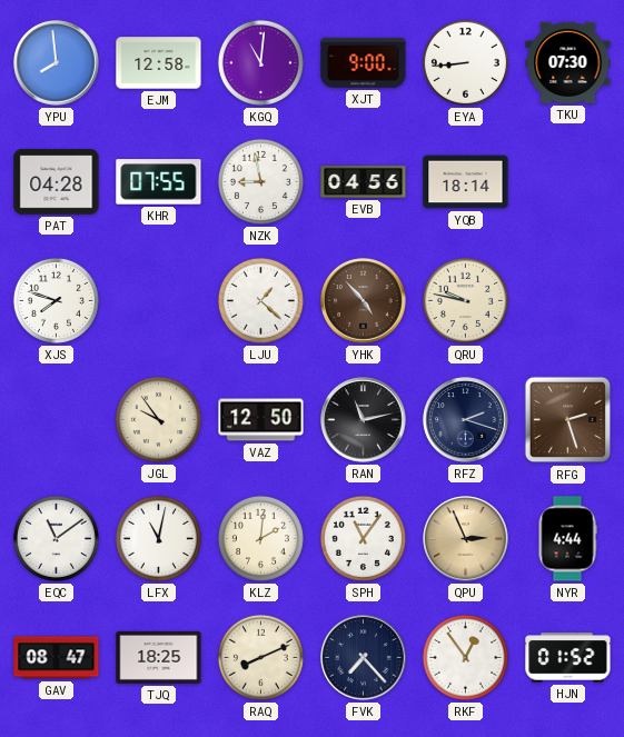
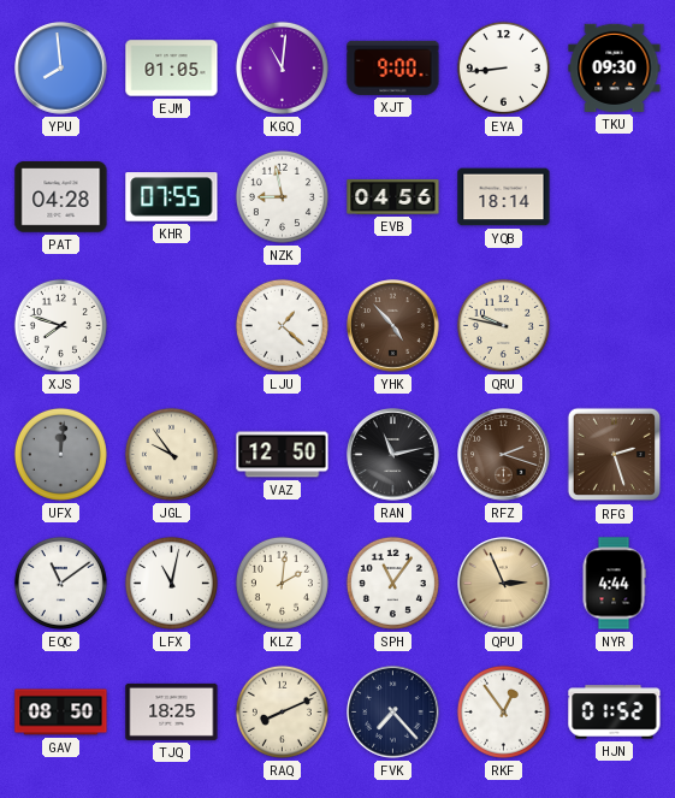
EJM: 12:58 -> 01:05 (172, 69)
TKU: 07:30 -> 09:30 (615, 67)
UFX: none -> 12:01 (60, 454)
RFZ dial: navy -> brown (504, 455)
GAV: 08:47 -> 08:50 (61, 713)
